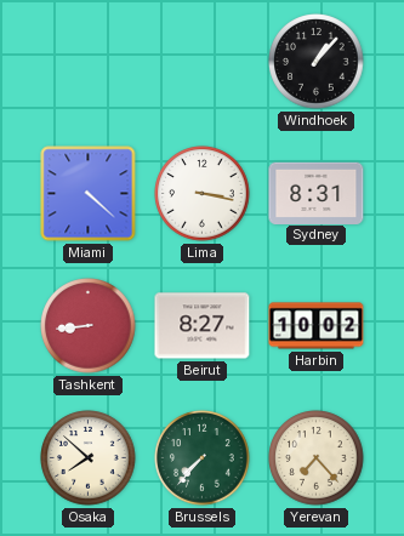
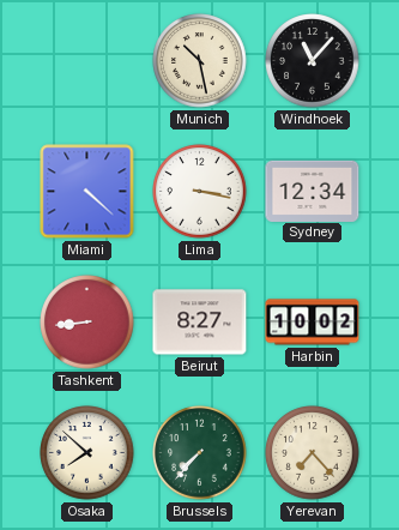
Munich: none -> 10:28 (200, 61)
Windhoek: 1:07 -> 11:07 (313, 61)
Sydney: 8:31 -> 12:34 (313, 191)
